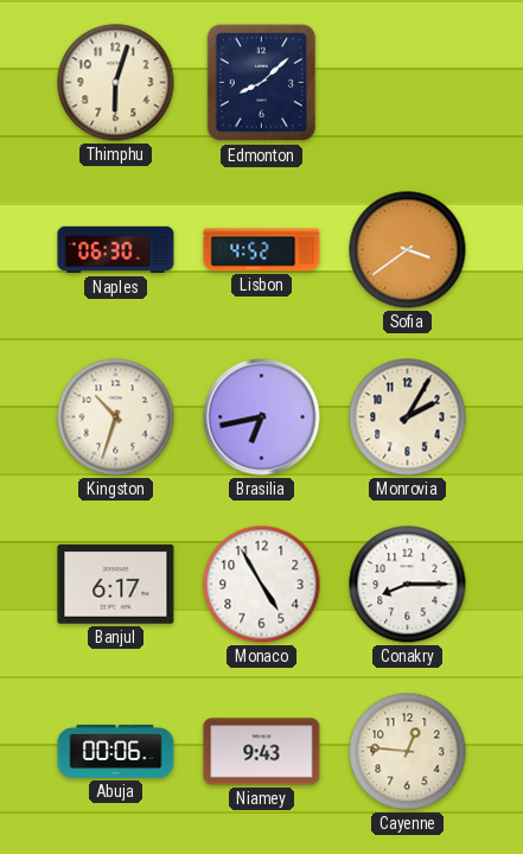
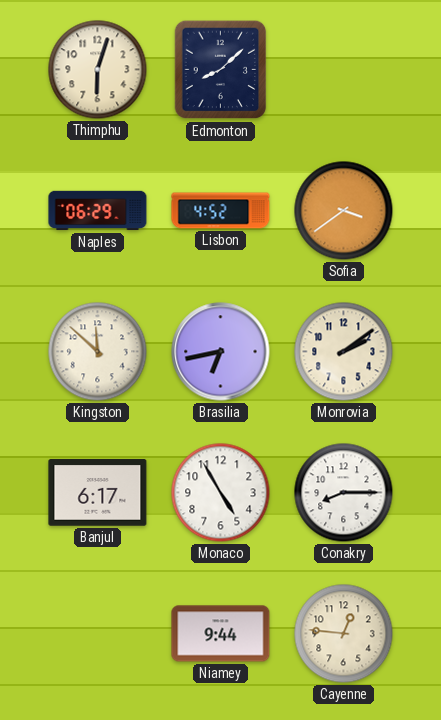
Naples: 06:30 -> 06:29 (98, 211)
Kingston: 10:33 -> 11:52 (98, 352)
Monrovia: 2:05 -> 2:09 (344, 352)
Abuja: 00:06 -> none (116, 751)
Niamey: 9:43 -> 9:44 (221, 634)
